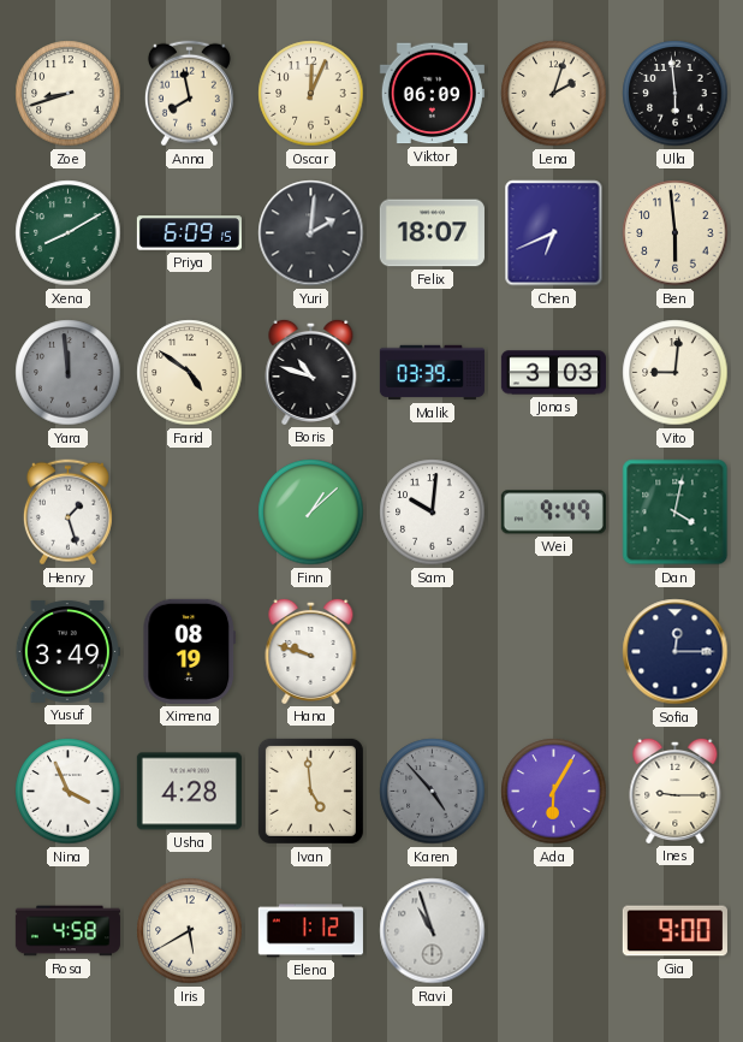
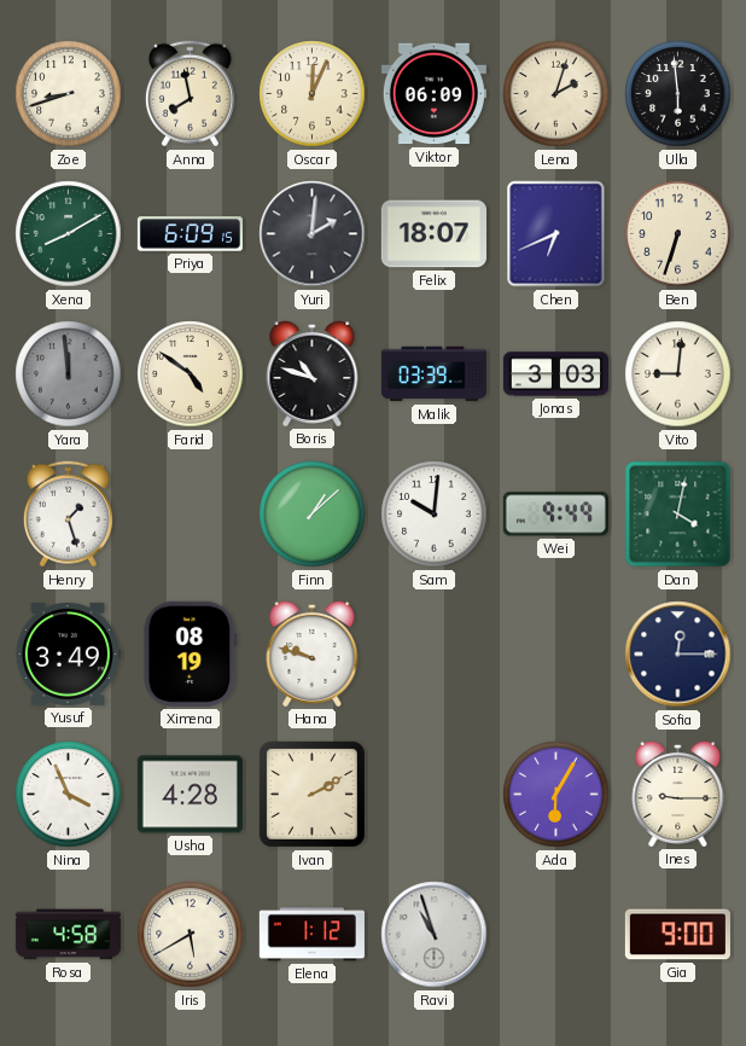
Ben: 5:59 -> 6:33 (678, 234)
Ivan: 4:59 -> 2:10 (311, 794)
Karen: 4:53 -> none (433, 792)
